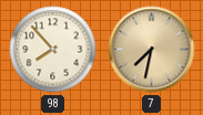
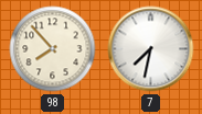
7 dial: champagne -> white (151, 49)
